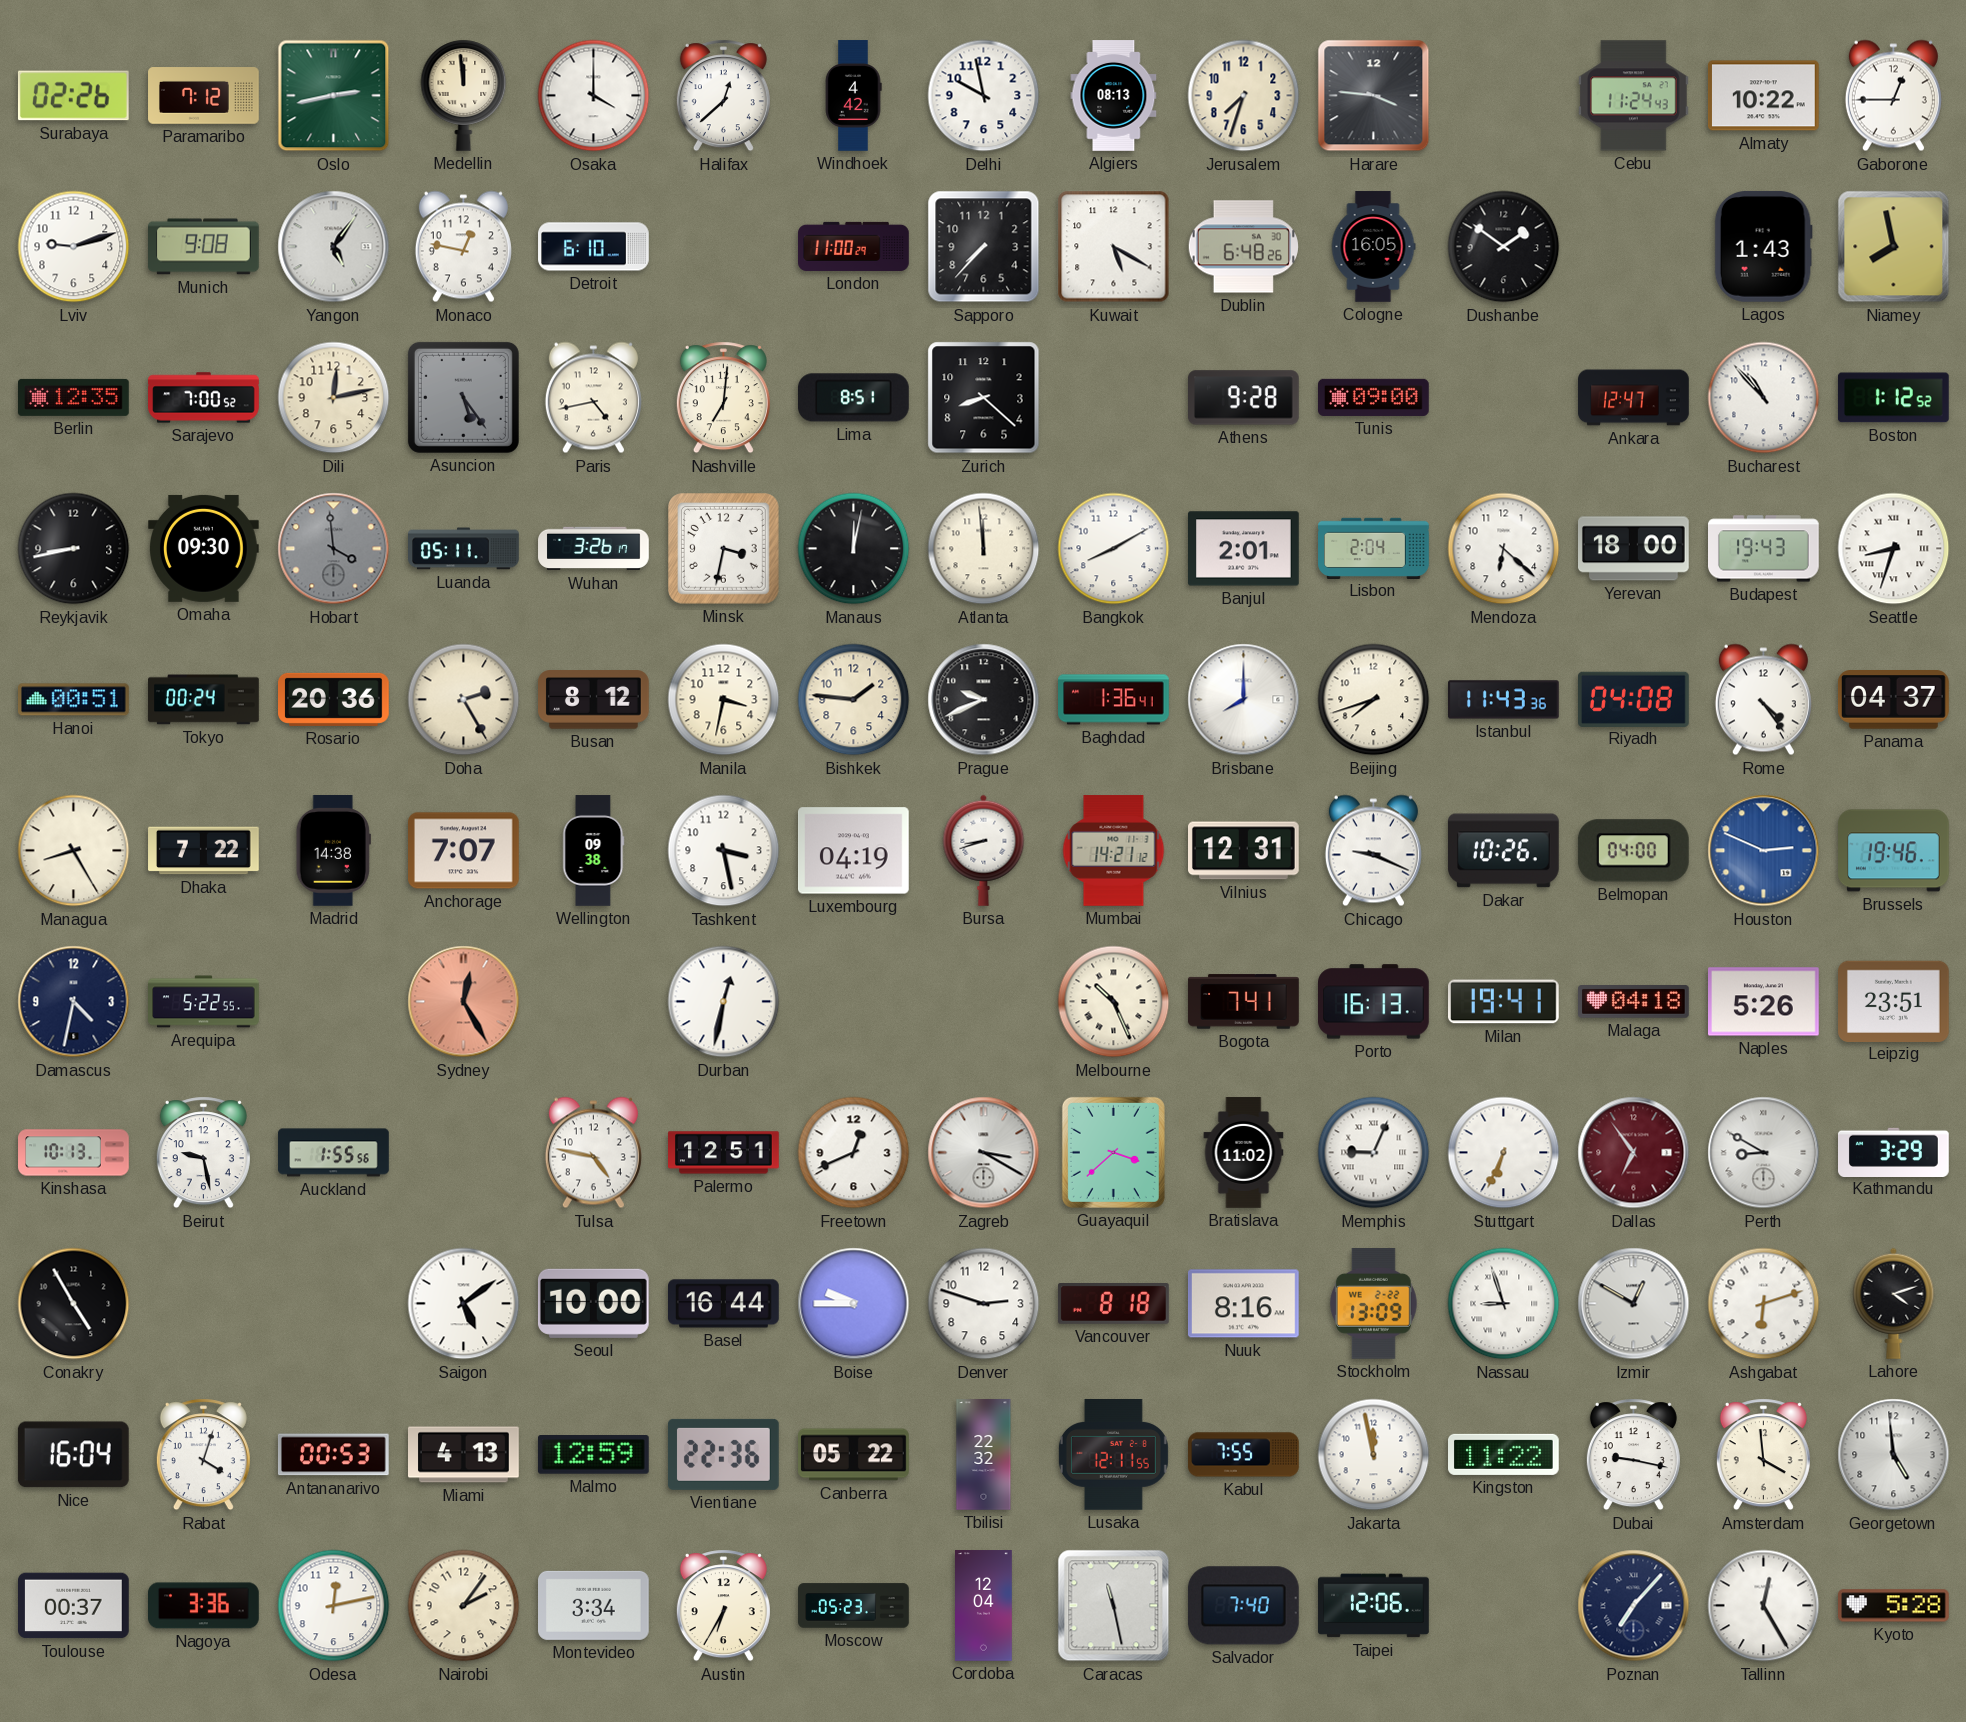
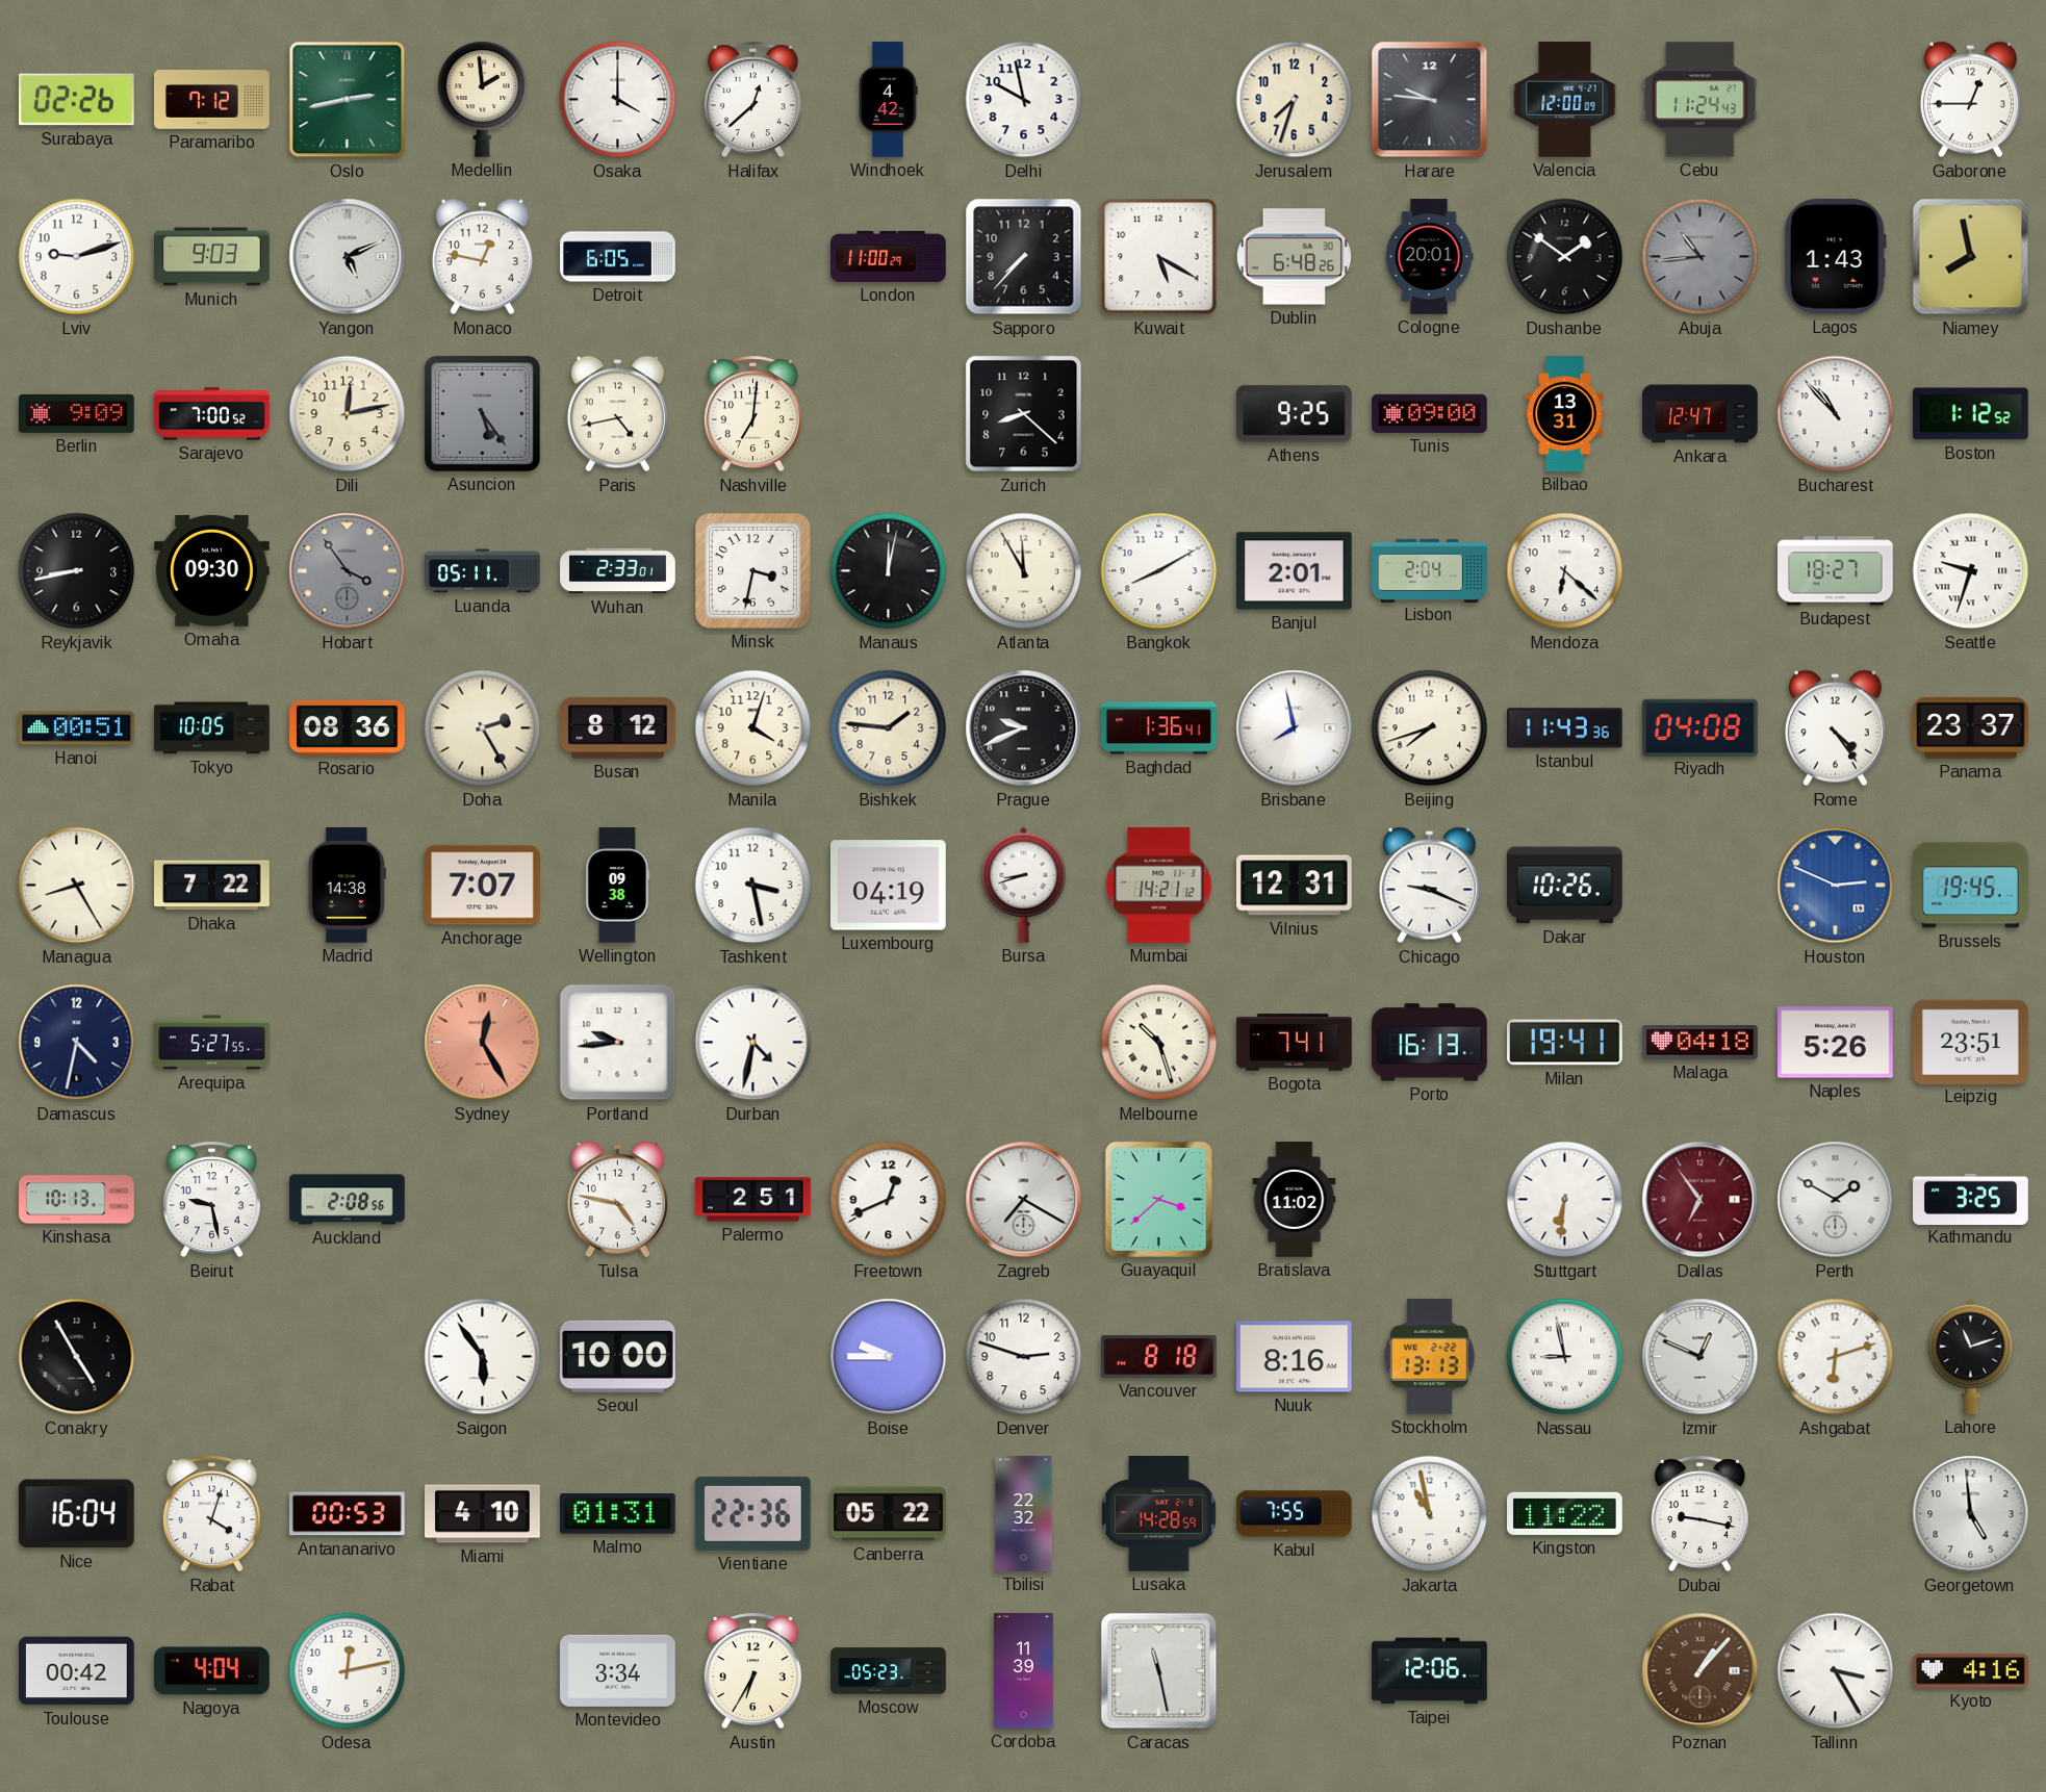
Medellin: 11:59 -> 1:59 (483, 99)
Algiers: 08:13 -> none (1114, 96)
Harare: 3:46 -> 9:46 (1430, 100)
Valencia: none -> 12:00 (1565, 100)
Almaty: 10:22 -> none (1764, 96)
Munich: 9:08 -> 9:03 (212, 257)
Yangon: 5:06 -> 5:11 (348, 257)
Detroit: 6:10 -> 6:05 (618, 257)
Cologne: 16:05 -> 20:01 (1429, 257)
Abuja: none -> 10:44 (1700, 257)
Berlin: 12:35 -> 9:09 (77, 413)
Lima: 8:51 -> none (854, 398)
Athens: 9:28 -> 9:25 (1295, 414)
Bilbao: none -> 13:31 (1565, 414)
Hobart: 3:59 -> 3:54 (348, 571)
Wuhan: 3:26 -> 2:33 (618, 571)
Atlanta: 11:59 -> 11:55 (1024, 571)
Yerevan: 18:00 -> none (1634, 549)
Budapest: 19:43 -> 18:27 (1836, 571)
Seattle: 8:33 -> 9:33 (1971, 571)
Tokyo: 00:24 -> 10:05 (212, 728)
Rosario: 20:36 -> 08:36 (348, 727)
Manila: 3:32 -> 4:03 (753, 728)
Brisbane: 8:00 -> 7:58 (1295, 728)
Panama: 04:37 -> 23:37 (1971, 728)
Belmopan: 04:00 -> none (1633, 851)
Brussels: 19:46 -> 19:45 (1971, 886)
Arequipa: 5:22 -> 5:27 (212, 1043)
Portland: none -> 9:44 (618, 1043)
Durban: 12:32 -> 4:32 (753, 1043)
Melbourne: 10:26 -> 10:27 (1159, 1043)
Auckland: 1:55 -> 2:08 (348, 1200)
Palermo: 12:51 -> 2:51 (753, 1200)
Zagreb: 3:20 -> 7:20 (1024, 1200)
Memphis: 9:04 -> none (1374, 1153)
Stuttgart: 6:34 -> 6:31 (1565, 1200)
Perth: 8:50 -> 1:50 (1836, 1200)
Kathmandu: 3:29 -> 3:25 (1971, 1199)
Saigon: 5:09 -> 5:54 (483, 1357)
Basel: 16:44 -> none (724, 1304)
Stockholm: 13:09 -> 13:13 (1429, 1357)
Nassau: 8:57 -> 8:58 (1565, 1357)
Izmir: 12:50 -> 12:49 (1700, 1357)
Lahore: 4:12 -> 11:12 (1971, 1356)
Miami: 4:13 -> 4:10 (483, 1514)
Malmo: 12:59 -> 01:31 (617, 1514)
Lusaka: 12:11 -> 14:28 (1158, 1514)
Jakarta: 11:58 -> 10:58 (1430, 1514)
Amsterdam: 3:59 -> none (1763, 1455)
Toulouse: 00:37 -> 00:42 (77, 1671)
Nagoya: 3:36 -> 4:04 (212, 1671)
Nairobi: 2:06 -> none (464, 1606)
Cordoba: 12:04 -> 11:39 (1024, 1671)
Salvador: 7:40 -> none (1243, 1606)
Poznan: 7:07 -> 1:07 (1700, 1671)
Poznan dial: navy -> brown (1700, 1671)
Tallinn: 12:25 -> 3:25 (1836, 1671)
Kyoto: 5:28 -> 4:16 (1971, 1671)
